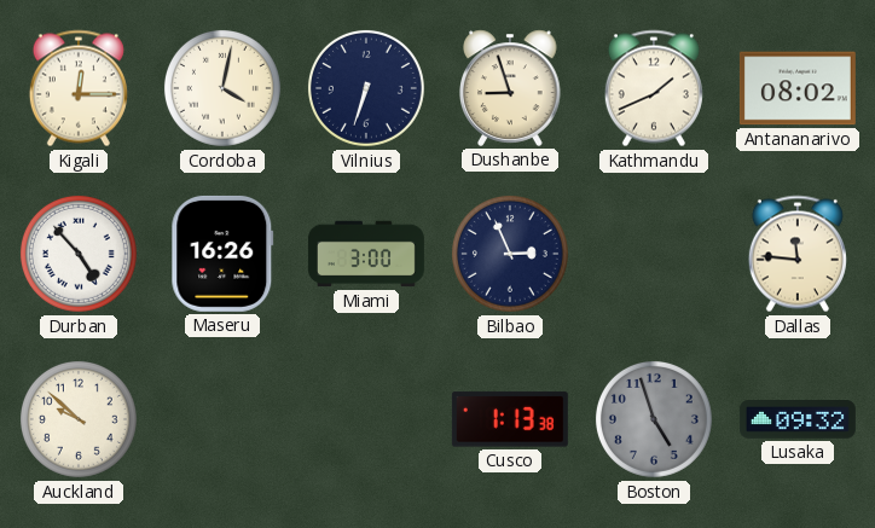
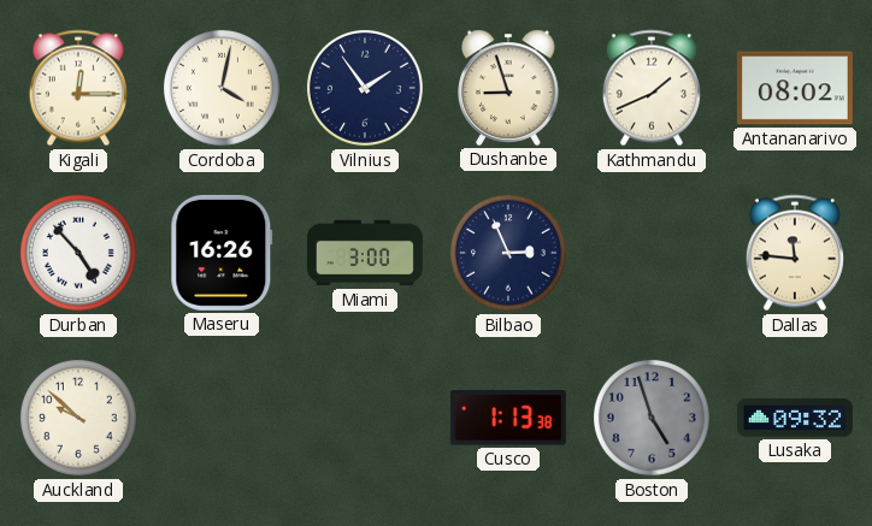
Vilnius: 6:33 -> 1:54 (365, 88)
